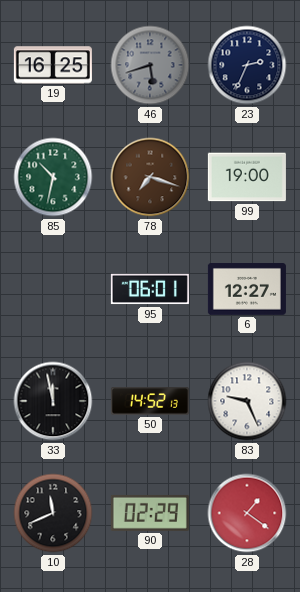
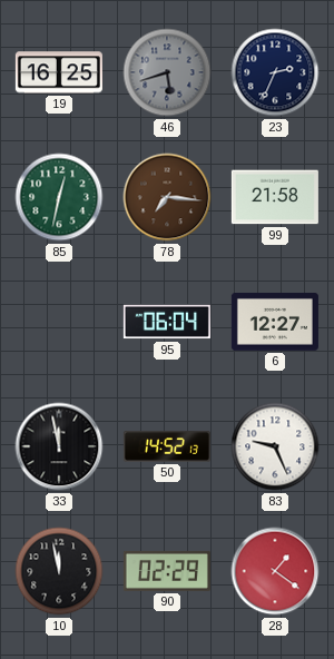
85: 10:32 -> 12:32 (59, 197)
78: 7:18 -> 7:16 (167, 197)
99: 19:00 -> 21:58 (275, 197)
95: 06:01 -> 06:04 (167, 322)
10: 11:41 -> 11:58 (59, 571)
